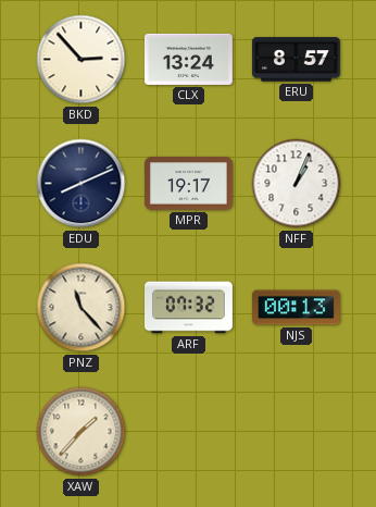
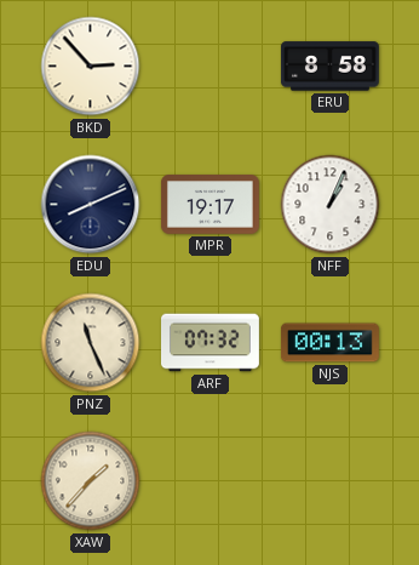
CLX: 13:24 -> none (188, 59)
ERU: 8:57 -> 8:58 (329, 67)
PNZ: 11:23 -> 11:26 (91, 343)
